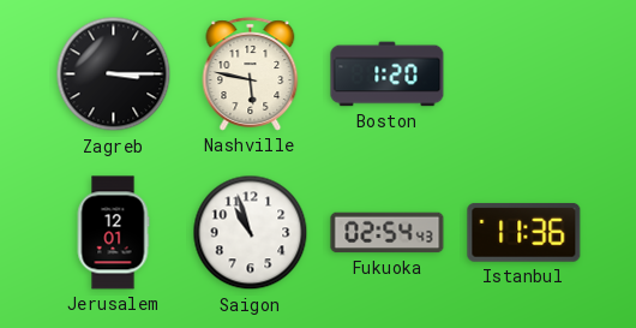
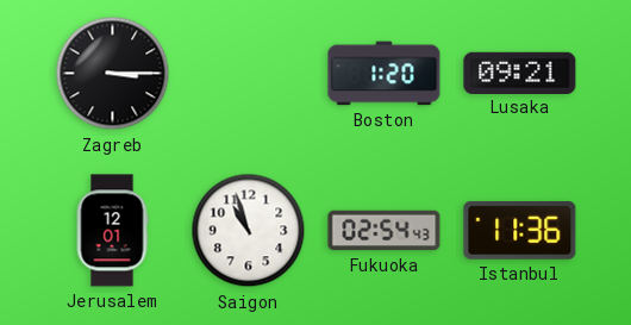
Nashville: 5:47 -> none (251, 74)
Lusaka: none -> 09:21 (520, 73)
